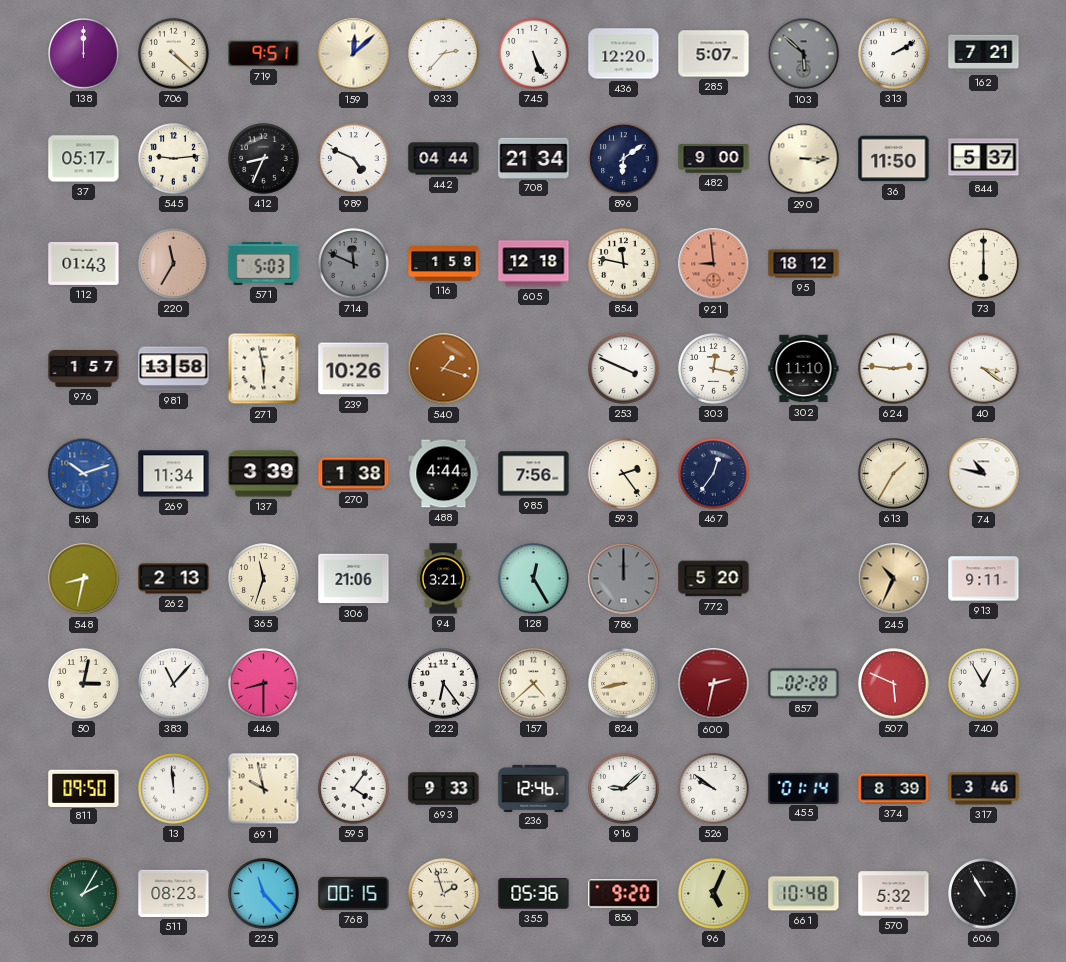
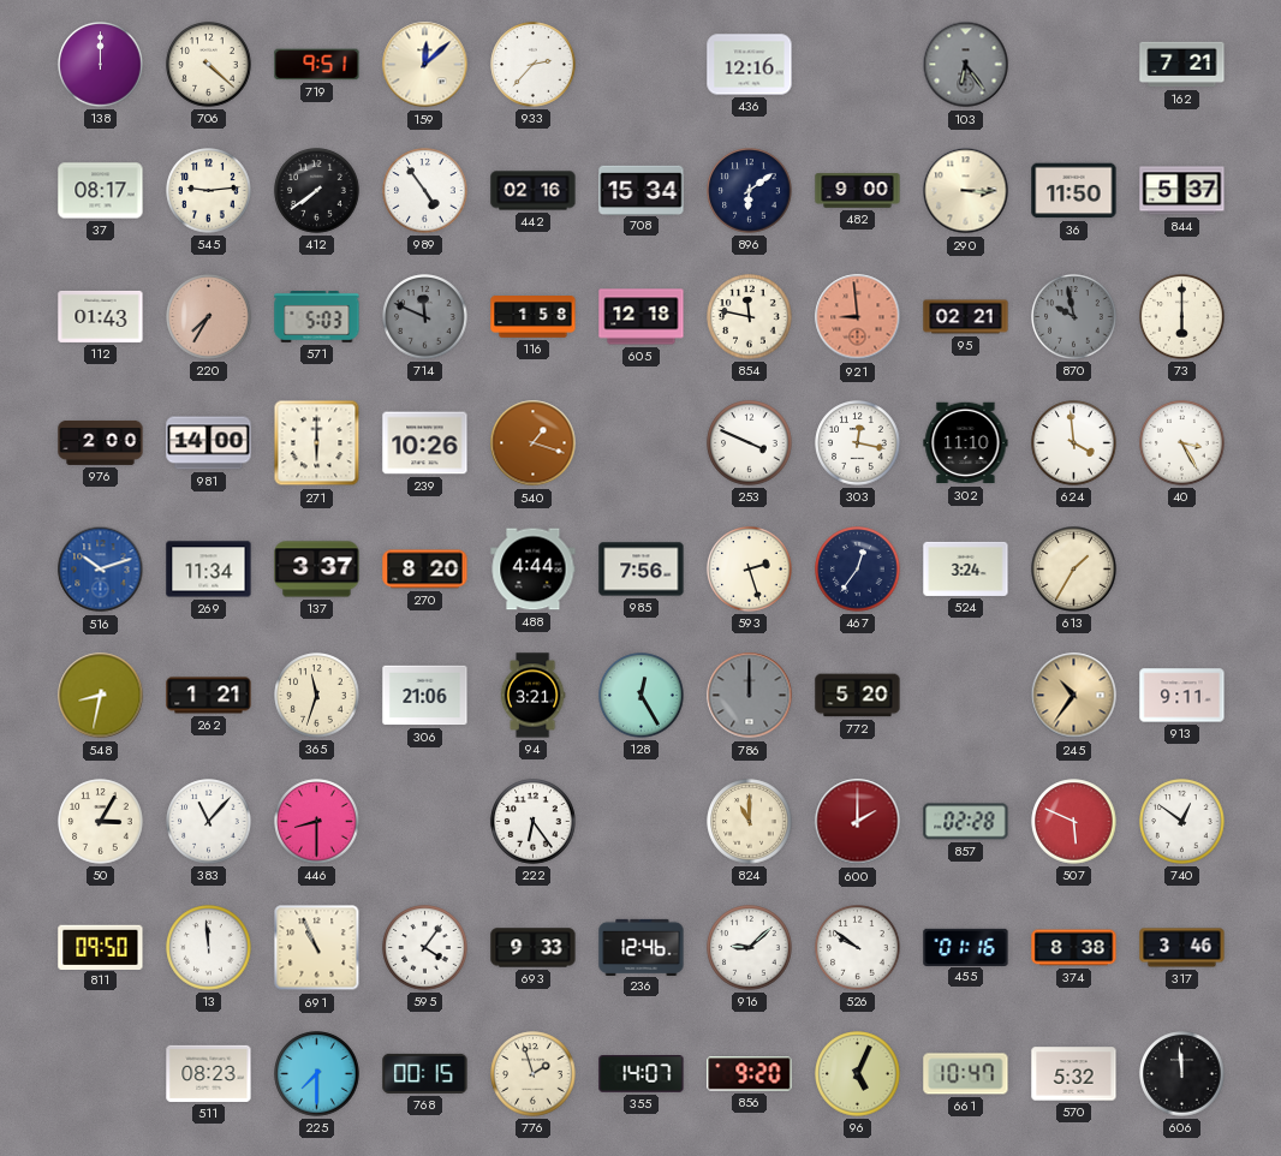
745: 5:26 -> none (534, 54)
436: 12:20 -> 12:16 (750, 65)
285: 5:07 -> none (714, 54)
103: 5:52 -> 6:24 (966, 65)
313: 2:10 -> none (894, 54)
37: 05:17 -> 08:17 (101, 191)
412: 8:34 -> 7:39 (317, 191)
989: 4:49 -> 4:54 (425, 191)
442: 04:44 -> 02:16 (534, 191)
708: 21:34 -> 15:34 (642, 190)
220: 11:35 -> 7:35 (209, 317)
95: 18:12 -> 02:21 (966, 317)
870: none -> 9:58 (1074, 317)
976: 1:57 -> 2:00 (101, 443)
981: 13:58 -> 14:00 (209, 443)
271: 5:58 -> 6:00 (317, 443)
624: 2:46 -> 3:59 (1074, 443)
40: 3:21 -> 3:25 (1182, 443)
137: 3:39 -> 3:37 (317, 570)
270: 1:38 -> 8:20 (425, 570)
593: 2:24 -> 2:27 (750, 570)
524: none -> 3:24 (966, 568)
74: 10:47 -> none (984, 474)
262: 2:13 -> 1:21 (209, 696)
245: 10:34 -> 10:36 (1074, 696)
50: 3:02 -> 3:05 (101, 822)
157: 4:38 -> none (534, 684)
824: 8:43 -> 11:00 (750, 822)
600: 2:32 -> 2:00 (858, 822)
740: 12:55 -> 12:51 (1182, 822)
691: 9:58 -> 10:56 (317, 948)
455: 01:14 -> 01:16 (966, 947)
374: 8:39 -> 8:38 (1074, 948)
678: 2:05 -> none (84, 894)
225: 11:23 -> 7:30 (317, 1074)
355: 05:36 -> 14:07 (642, 1074)
661: 10:48 -> 10:47 (966, 1074)
606: 10:55 -> 11:59 (1182, 1074)
